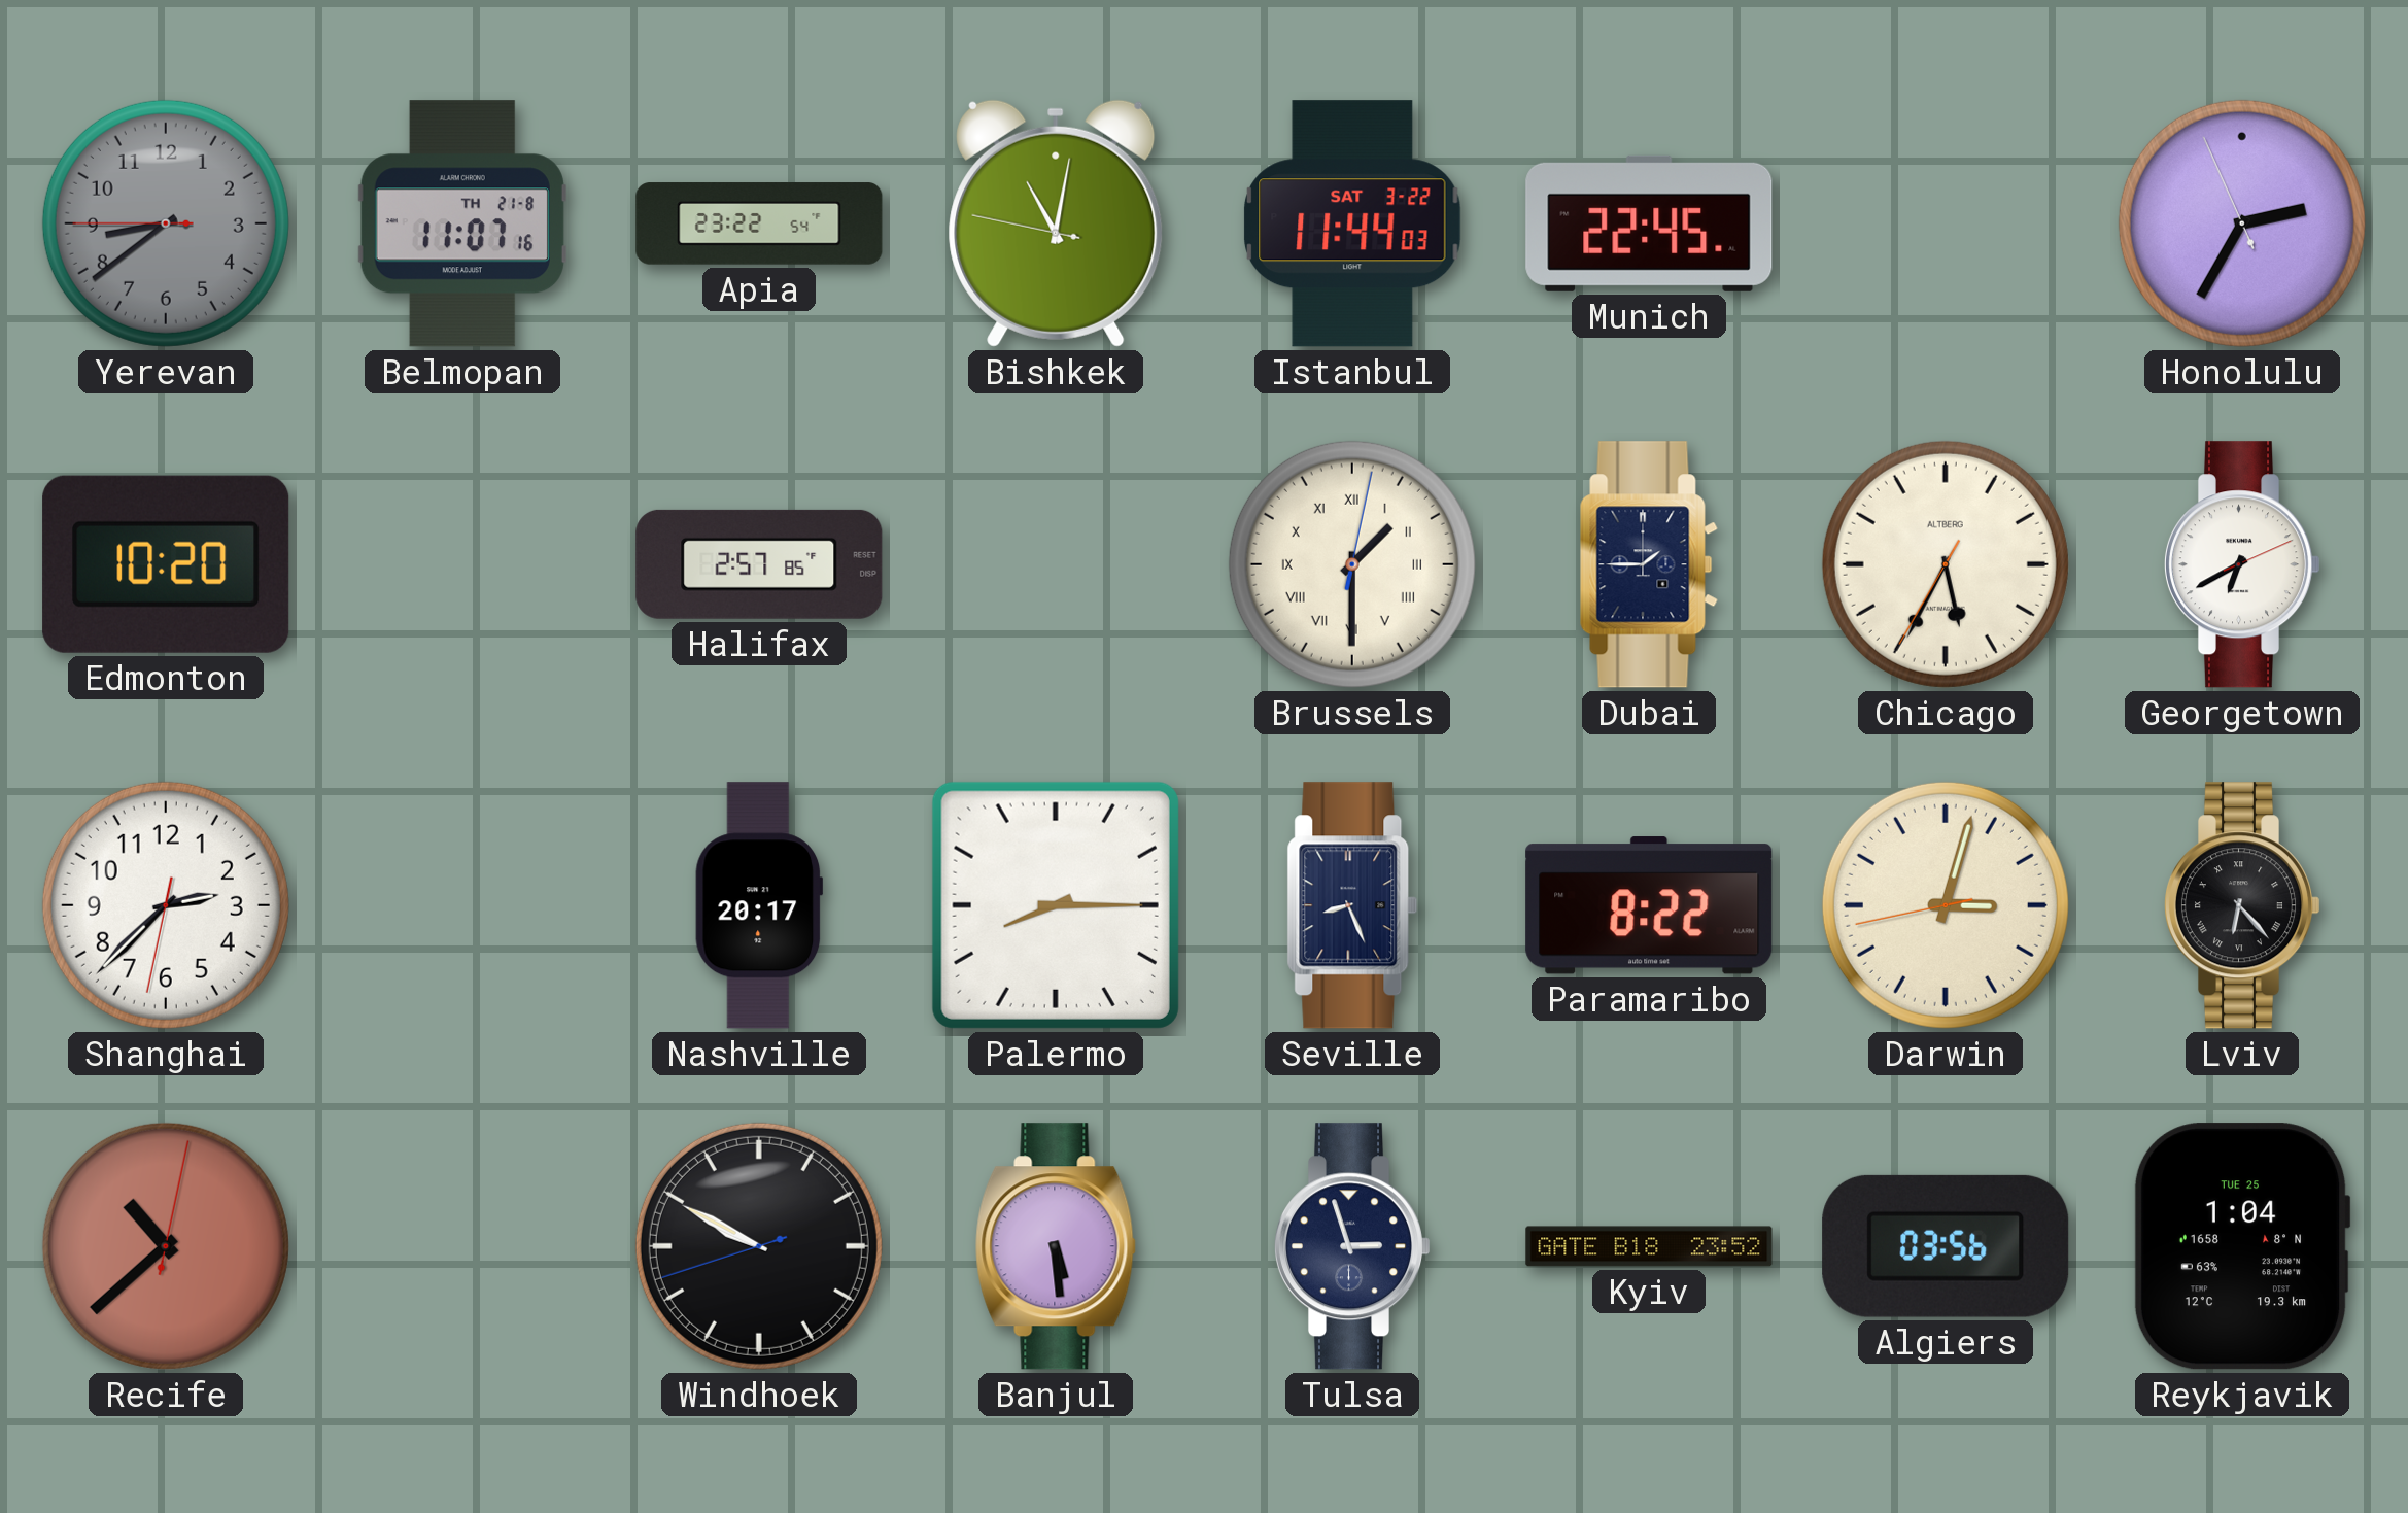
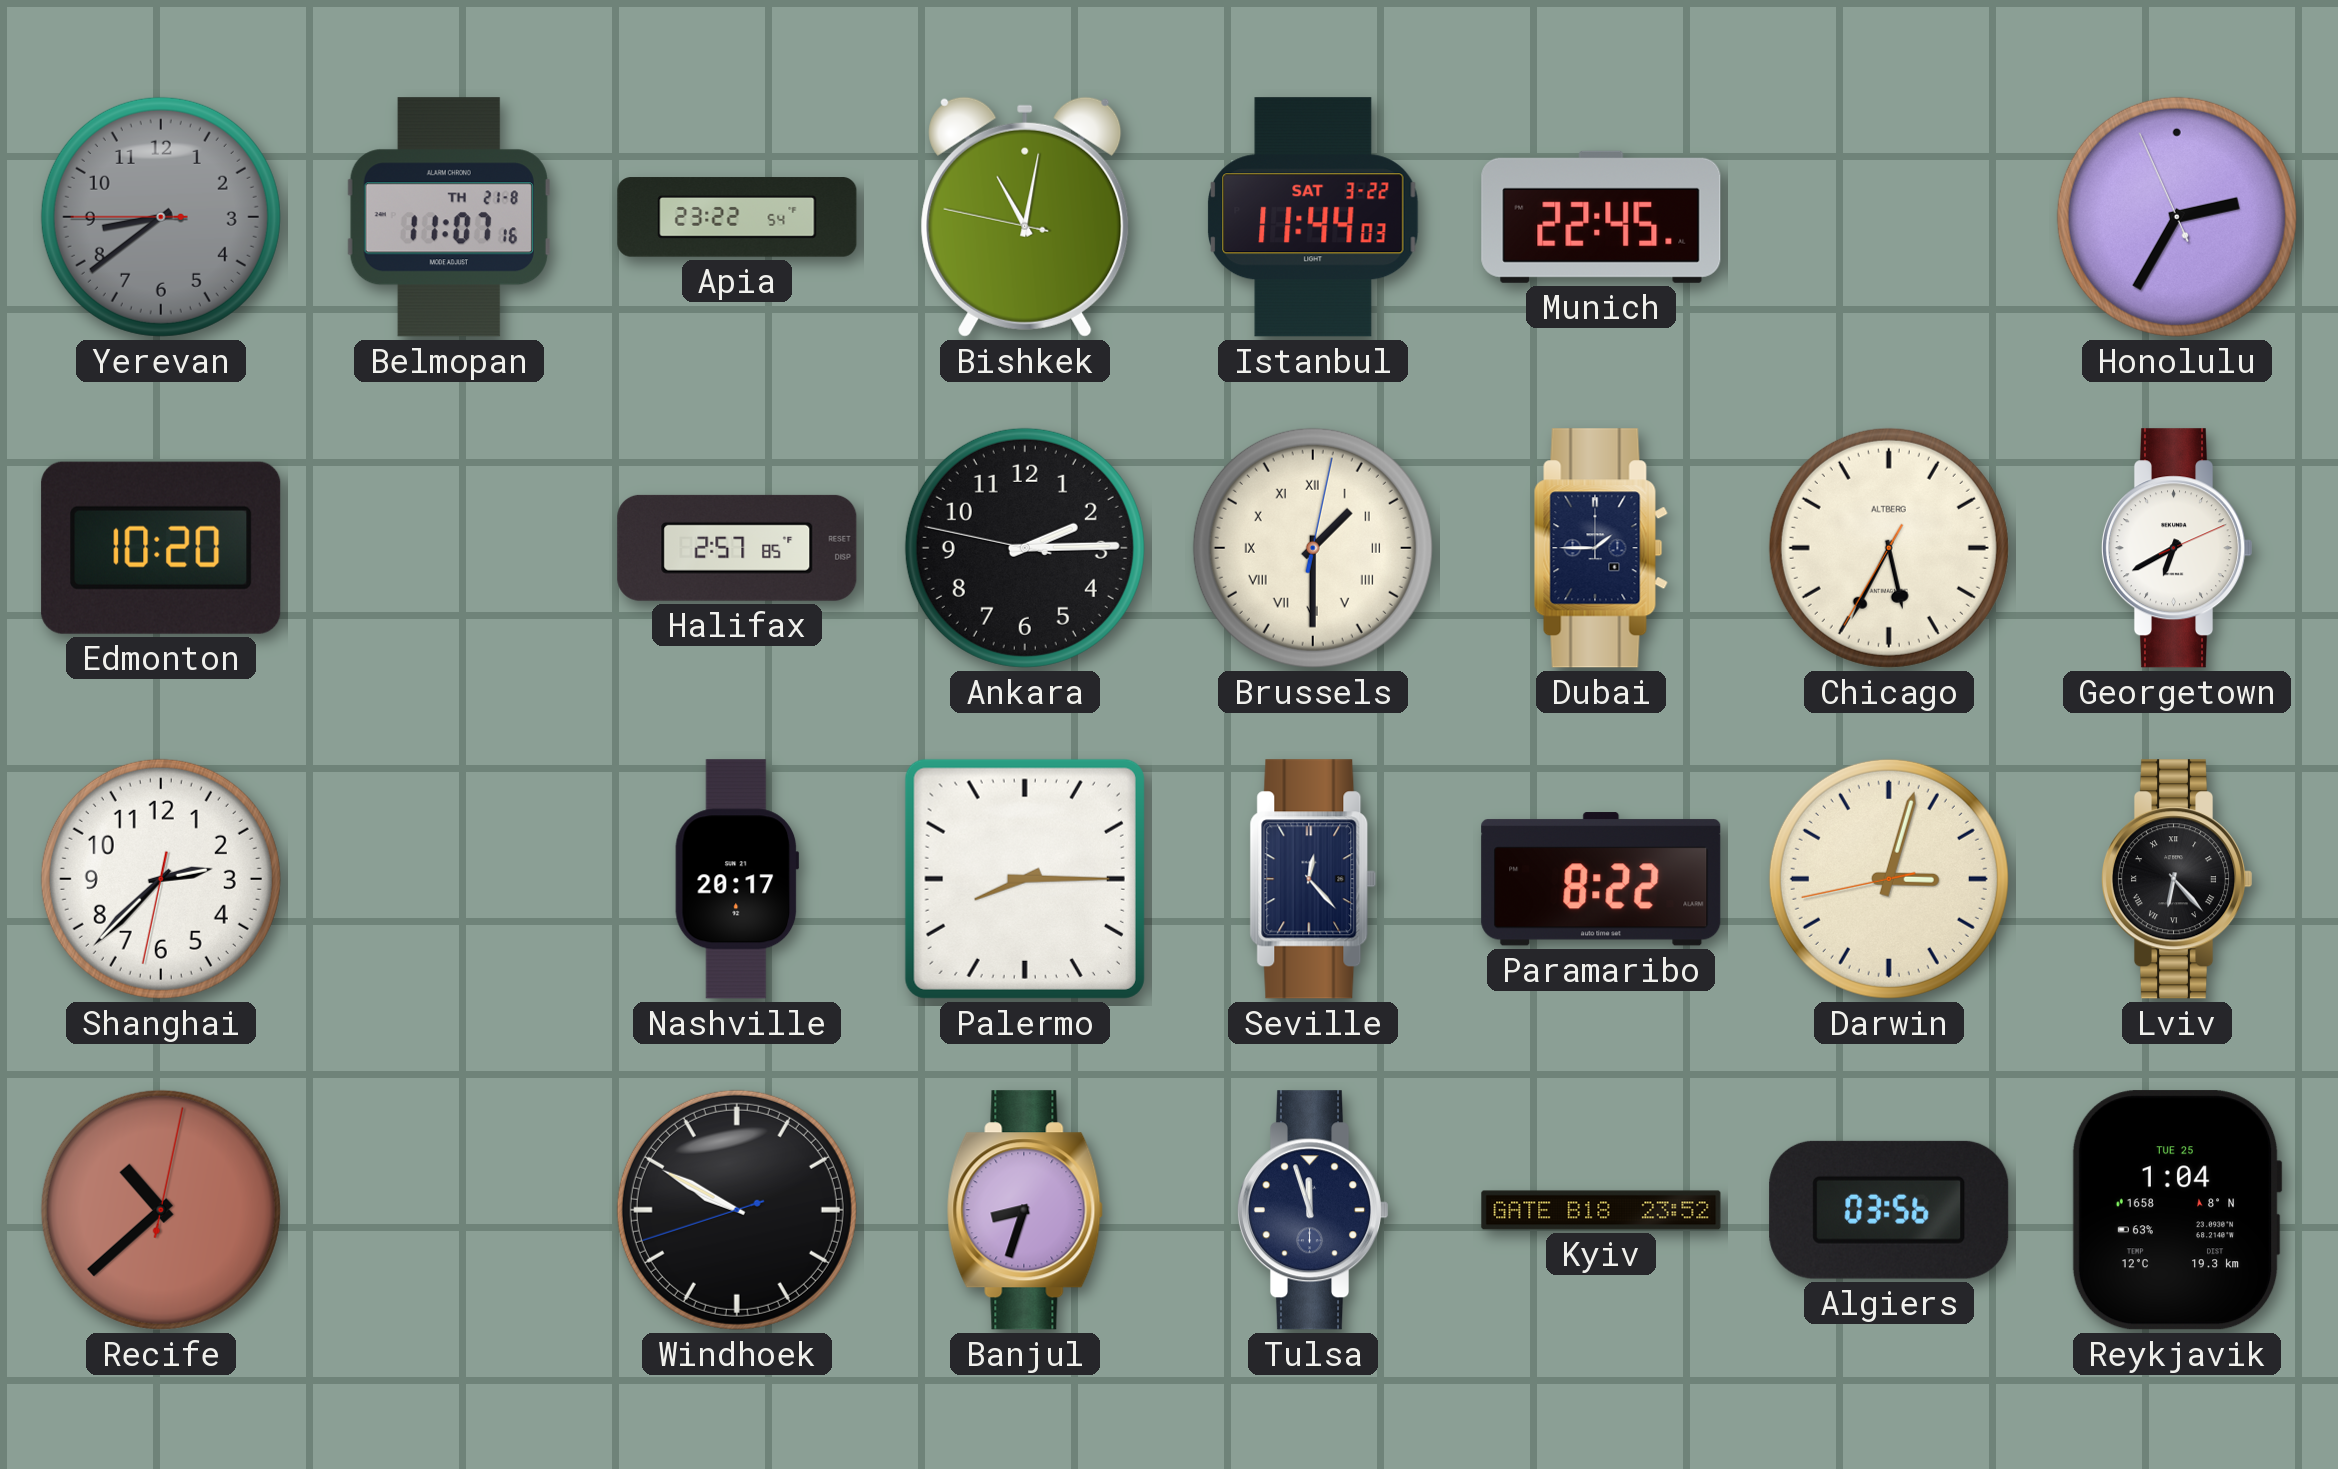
Ankara: none -> 2:14 (1025, 548)
Seville: 8:26 -> 12:23 (1313, 879)
Banjul: 5:29 -> 8:33 (1025, 1210)
Tulsa: 2:57 -> 11:57 (1313, 1210)
